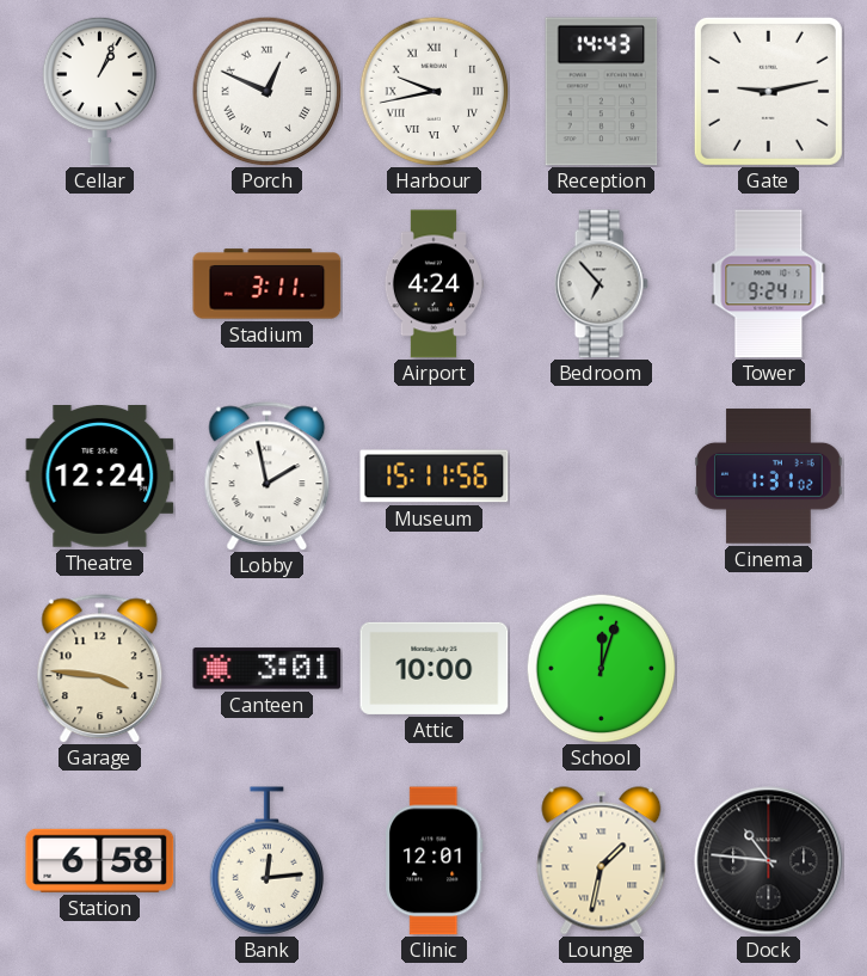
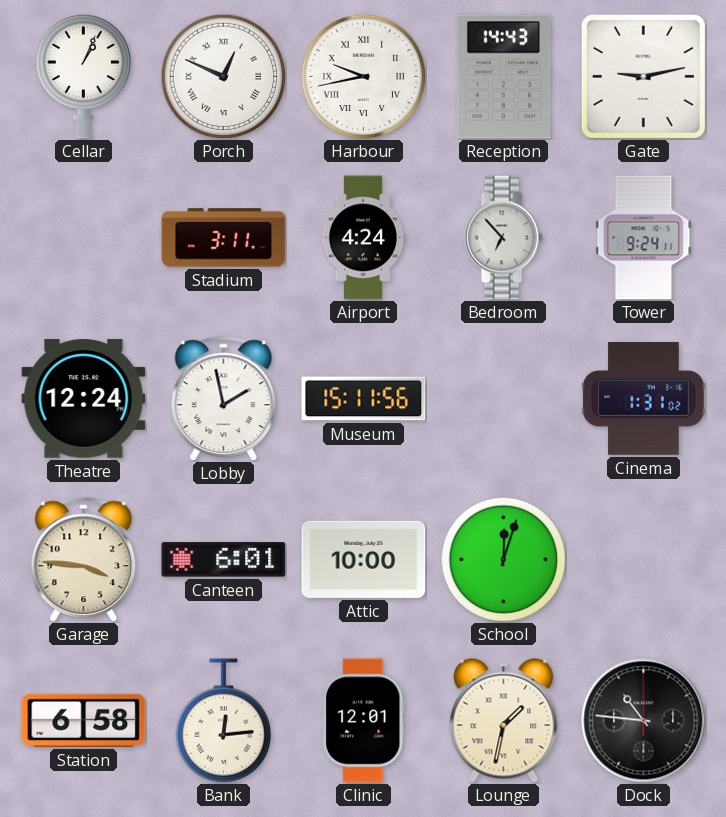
Canteen: 3:01 -> 6:01 (224, 560)
